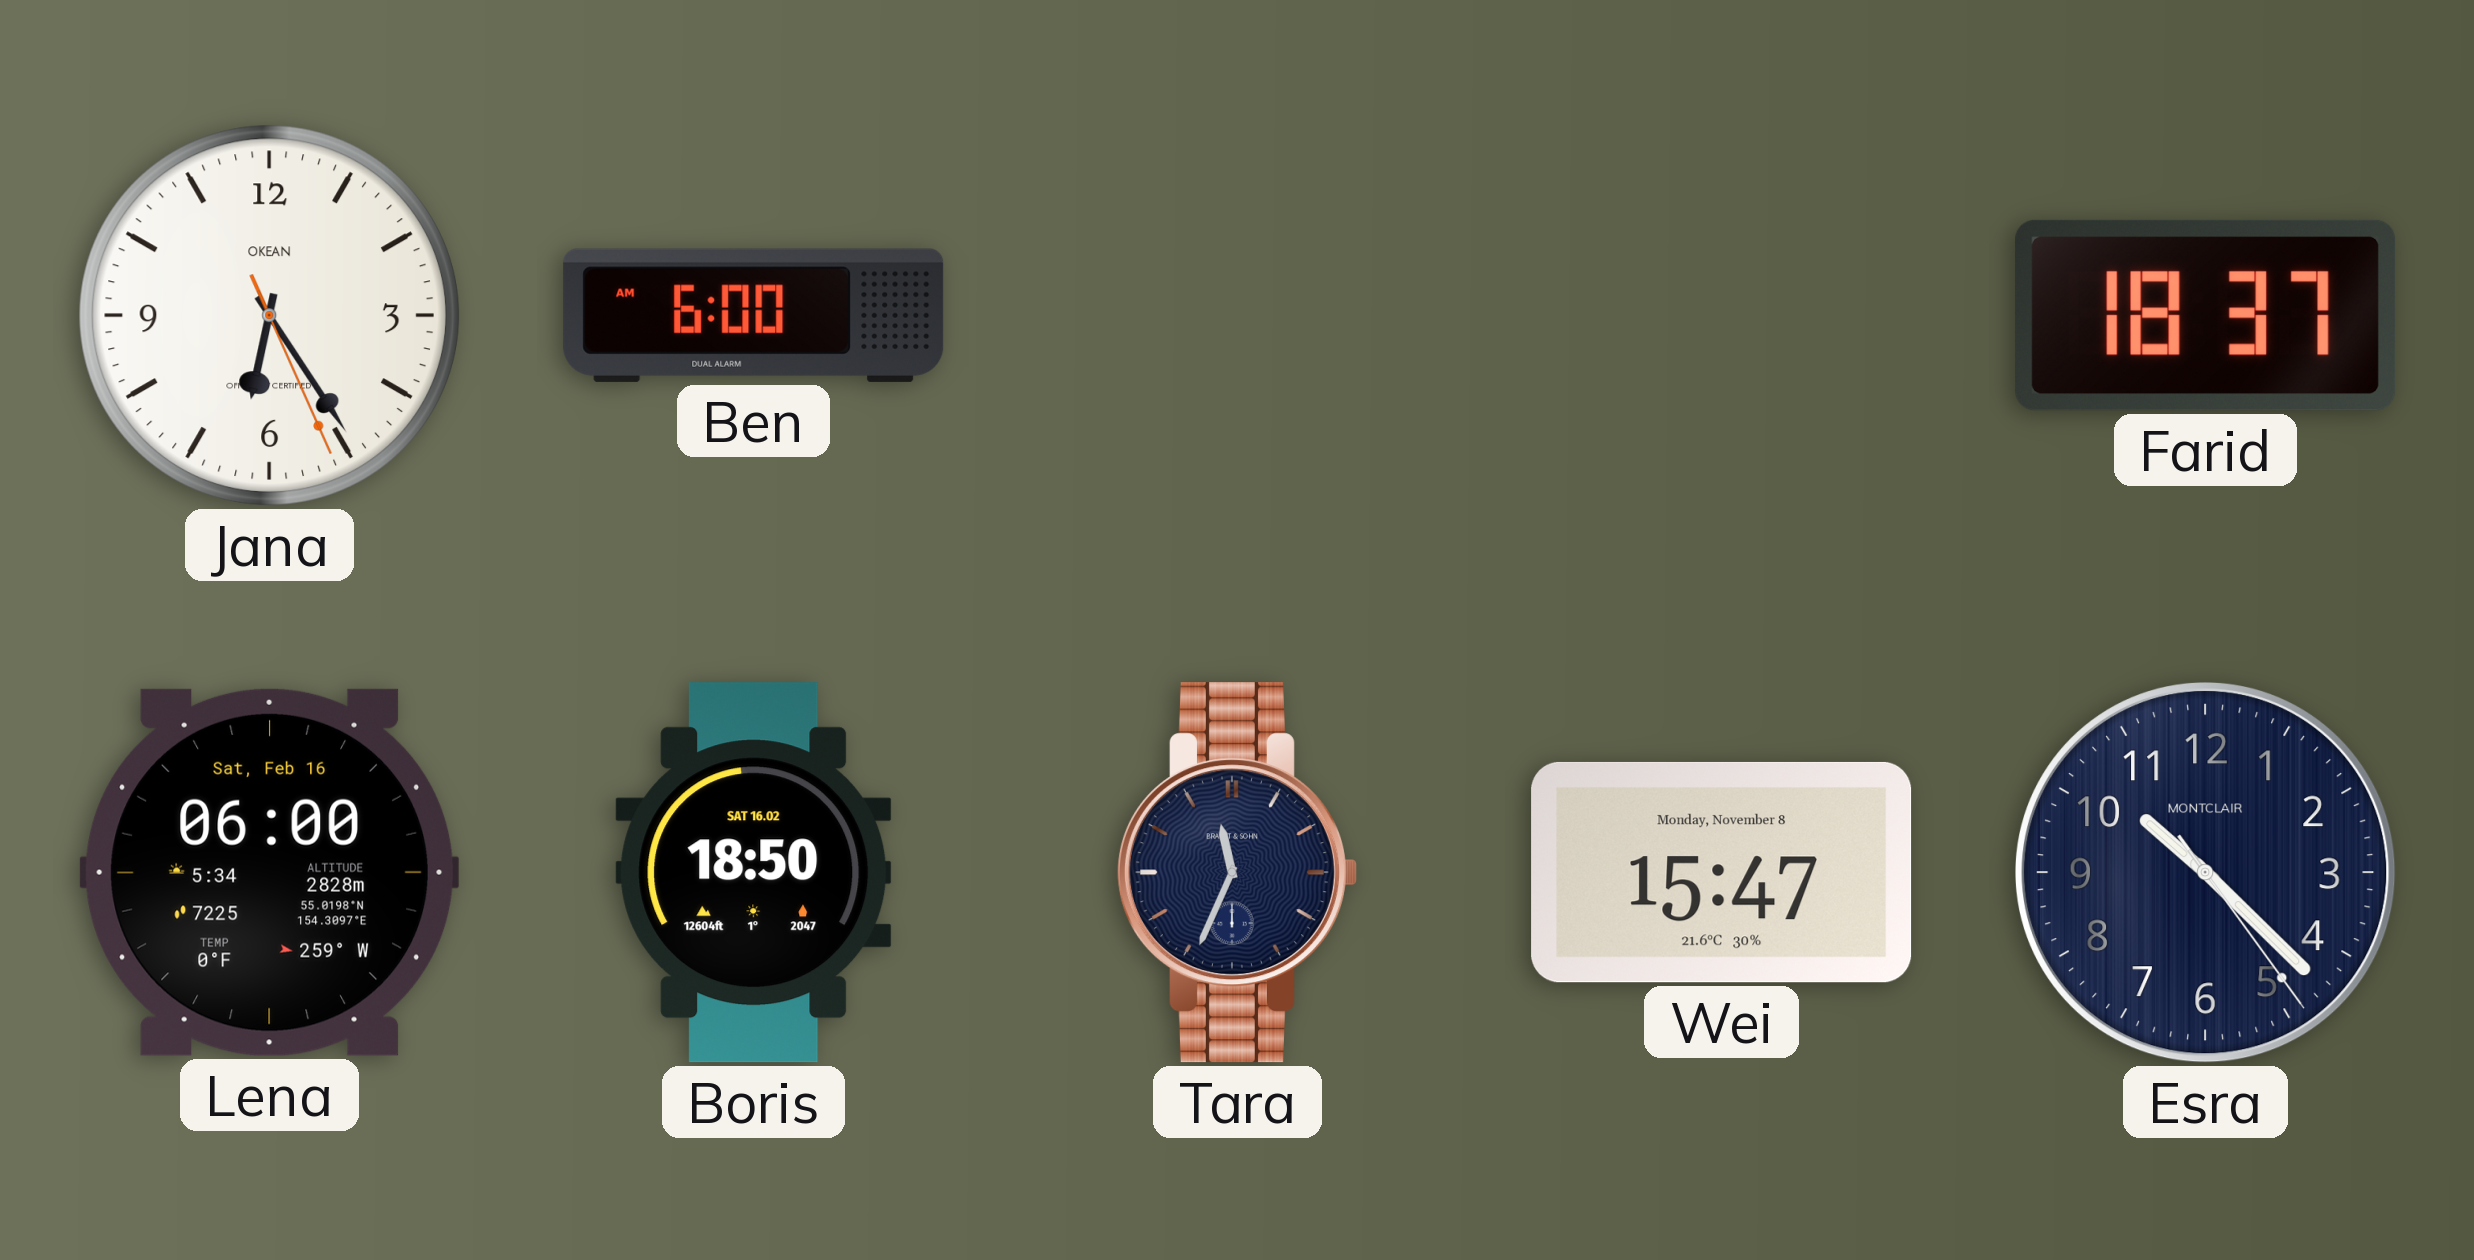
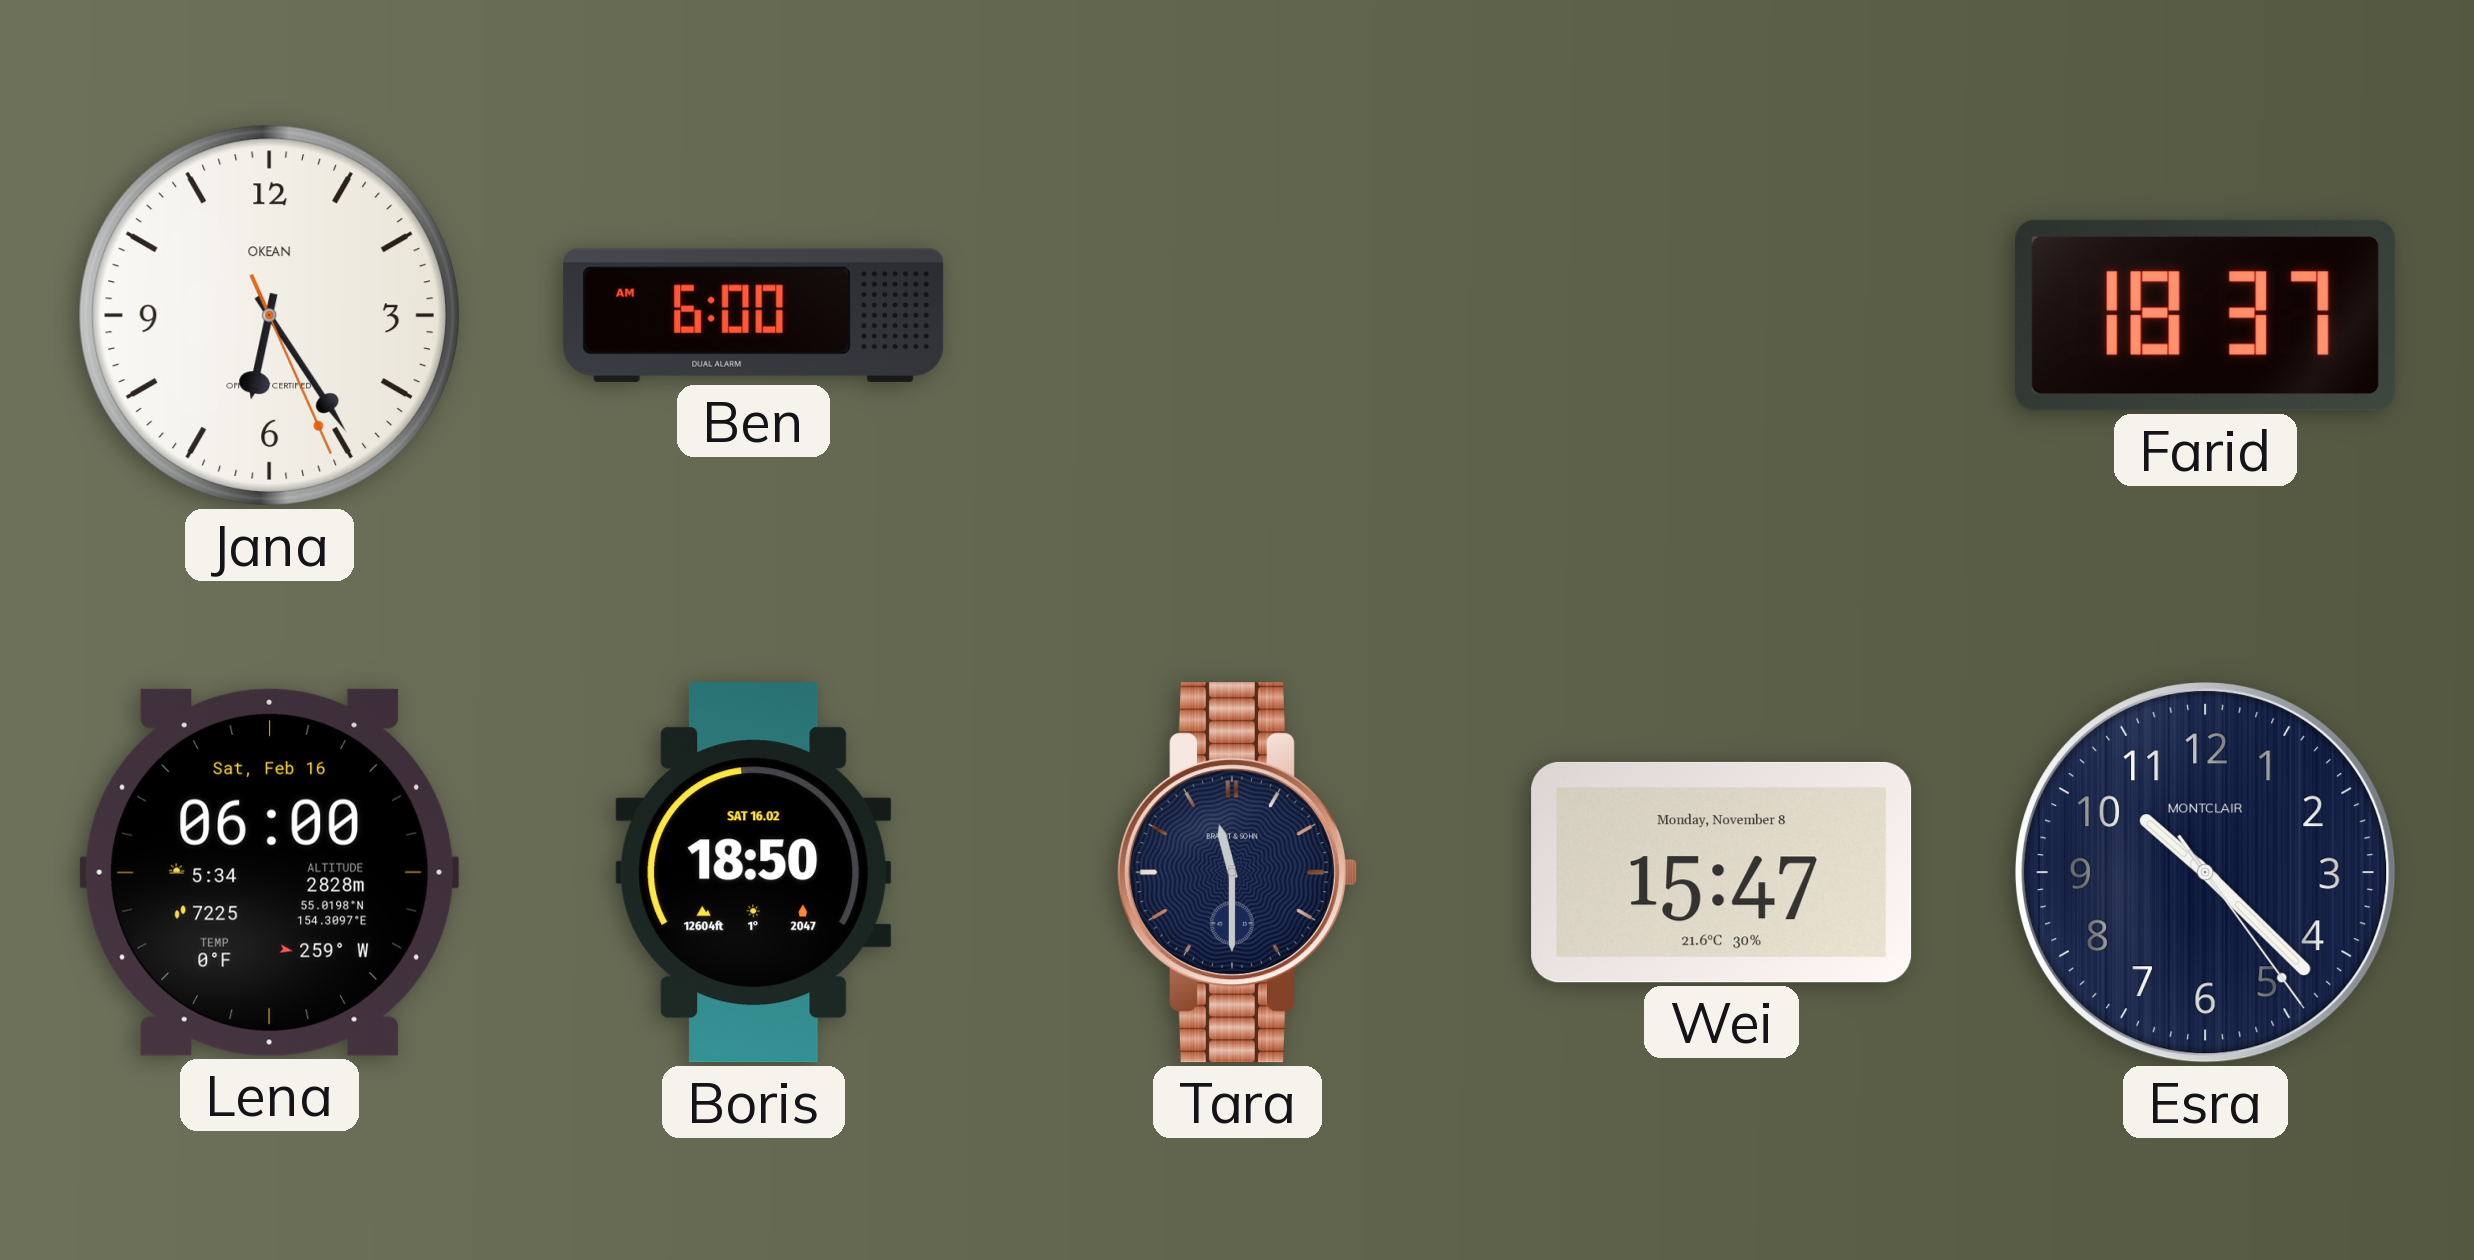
Tara: 11:34 -> 11:30 (1237, 873)
